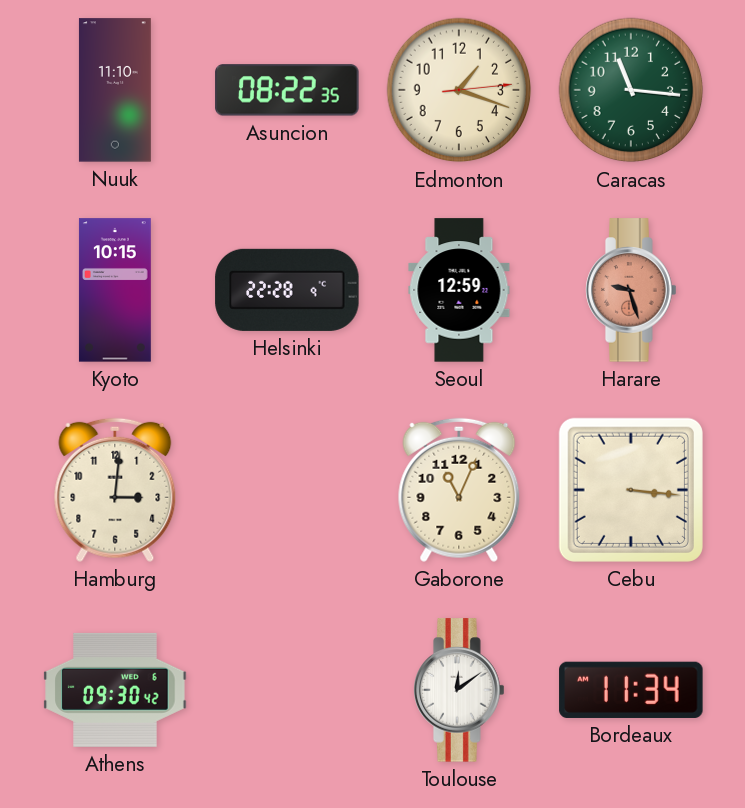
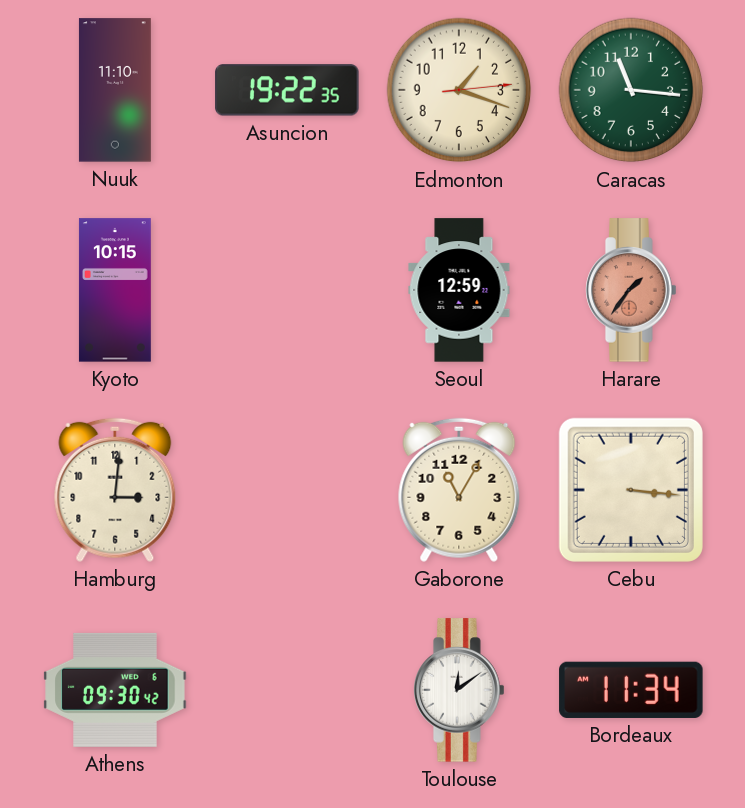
Asuncion: 08:22 -> 19:22 (287, 90)
Helsinki: 22:28 -> none (287, 290)
Harare: 9:27 -> 1:36 (631, 290)
Gaborone: 11:04 -> 11:05 (459, 490)
